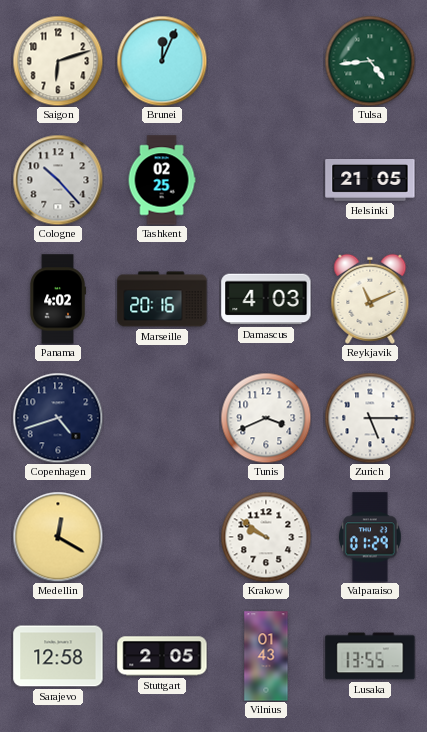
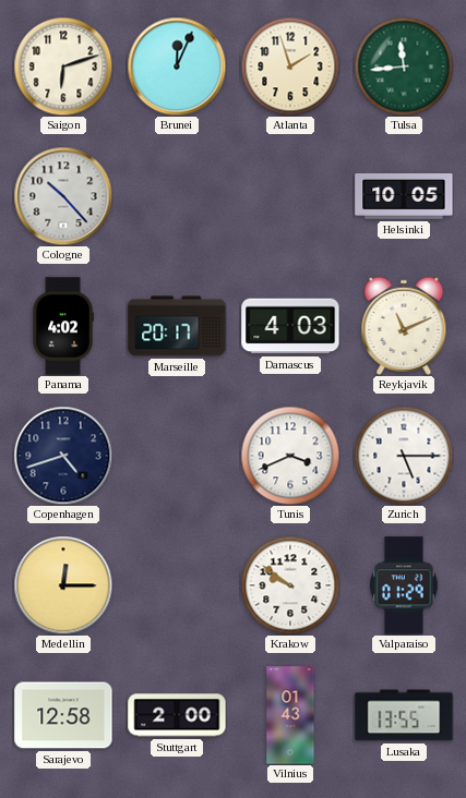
Atlanta: none -> 1:57 (290, 66)
Tulsa: 4:44 -> 11:44 (404, 66)
Tashkent: 02:25 -> none (162, 180)
Helsinki: 21:05 -> 10:05 (404, 197)
Marseille: 20:16 -> 20:17 (177, 326)
Medellin: 12:20 -> 12:15 (63, 585)
Stuttgart: 2:05 -> 2:00 (177, 715)
